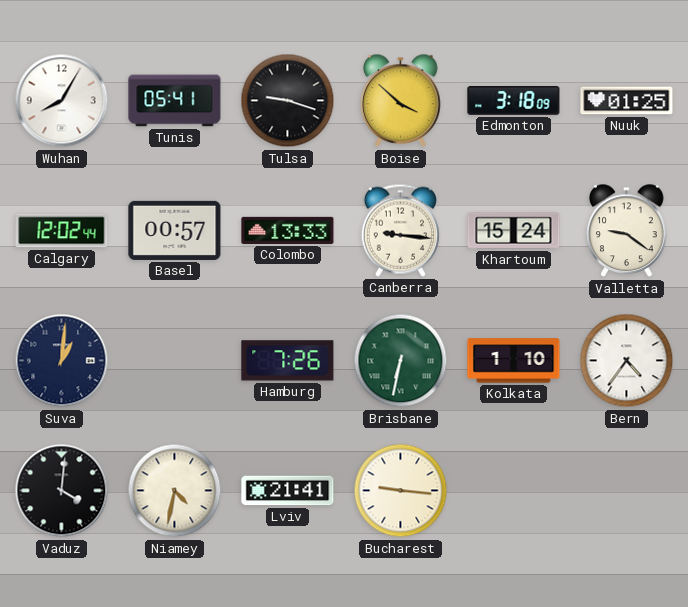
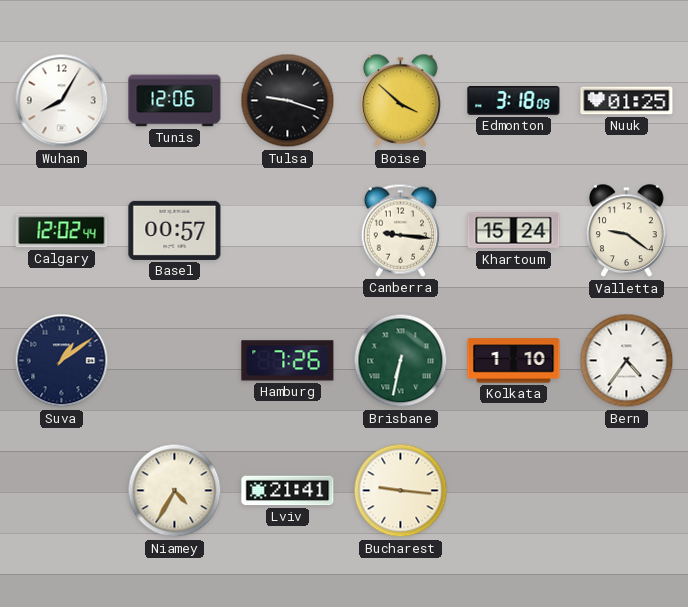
Tunis: 05:41 -> 12:06 (175, 101)
Colombo: 13:33 -> none (288, 230)
Suva: 1:01 -> 1:09 (62, 361)
Vaduz: 4:01 -> none (62, 491)
Niamey: 4:32 -> 4:35 (175, 491)
